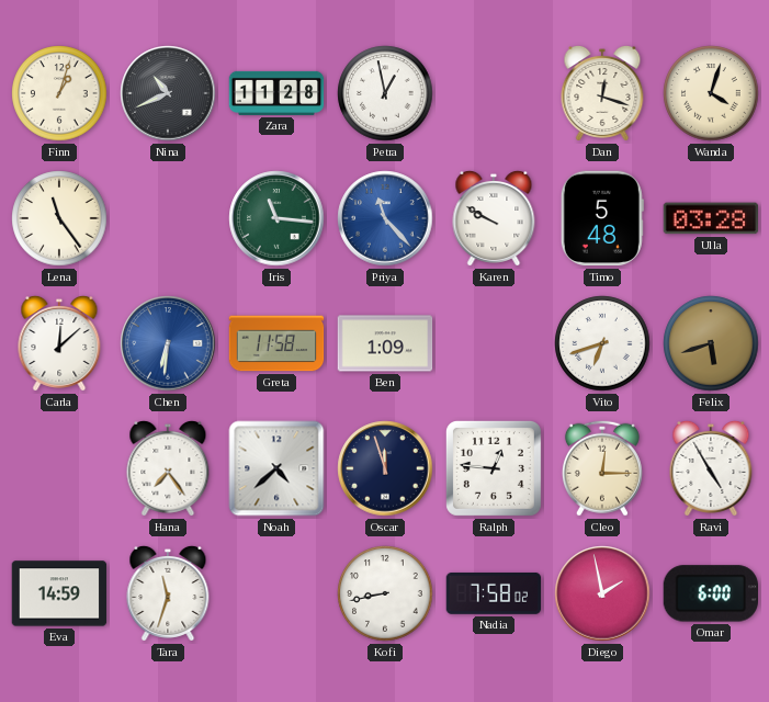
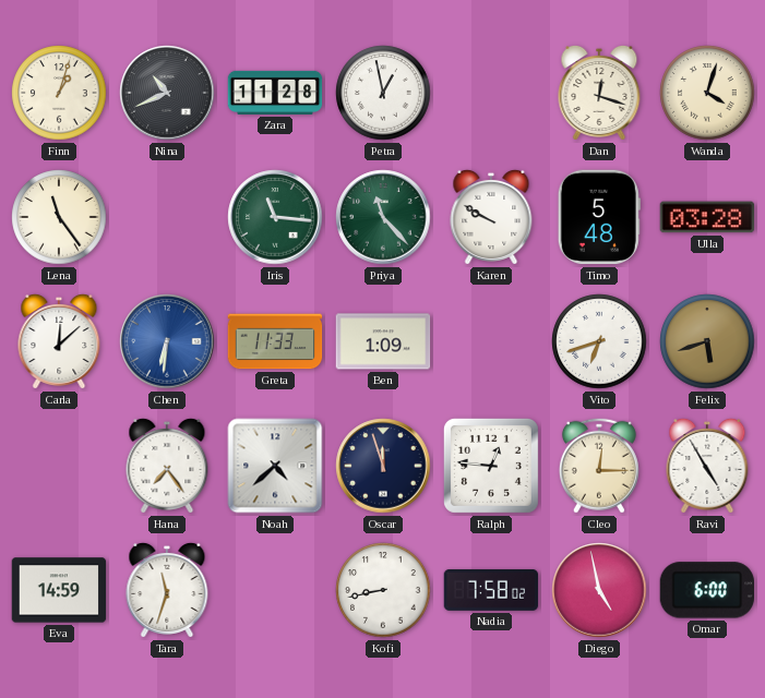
Priya dial: blue -> green (383, 217)
Greta: 11:58 -> 11:33 (275, 341)
Diego: 1:58 -> 4:58 (599, 590)
